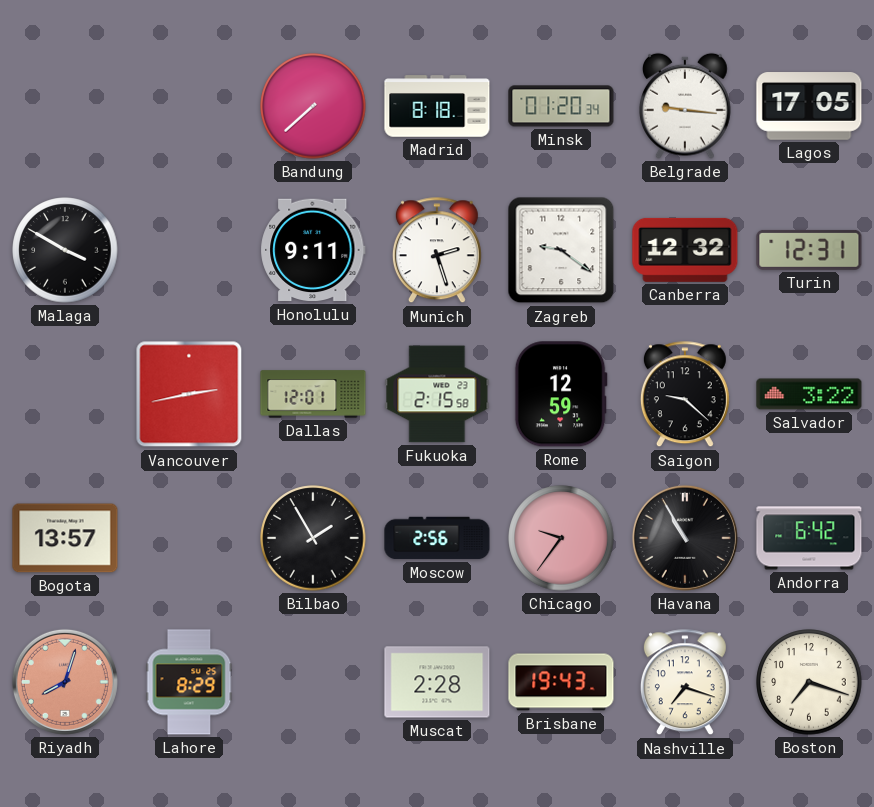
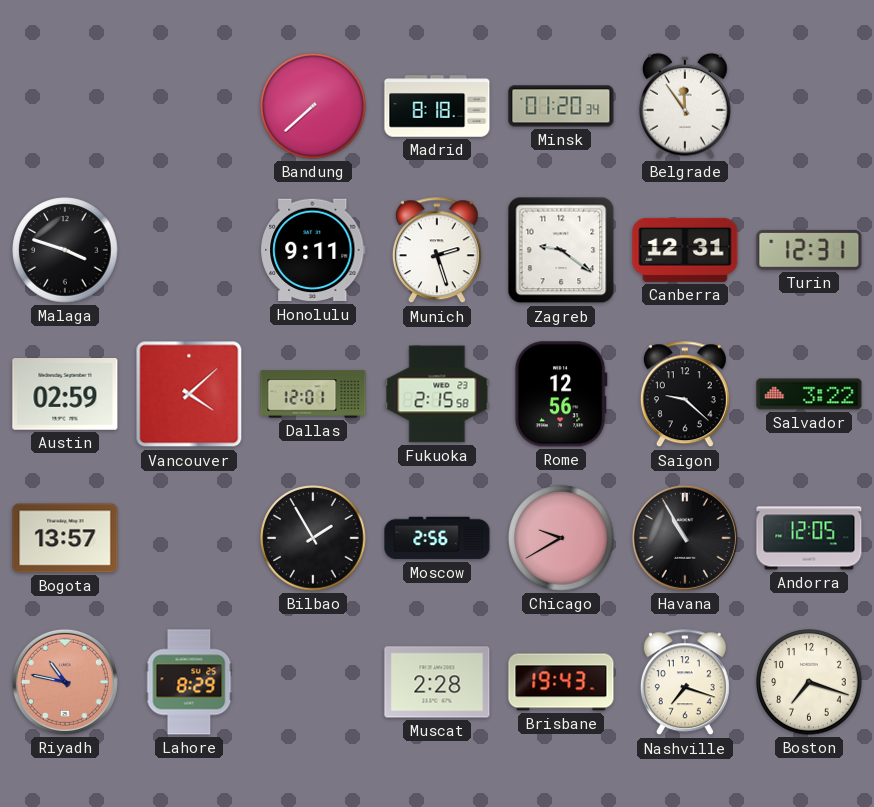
Belgrade: 9:16 -> 11:54 (686, 106)
Lagos: 17:05 -> none (809, 106)
Malaga: 3:50 -> 3:48 (65, 250)
Canberra: 12:32 -> 12:31 (685, 250)
Austin: none -> 02:59 (65, 395)
Vancouver: 2:43 -> 4:08 (189, 394)
Rome: 12:59 -> 12:56 (561, 394)
Chicago: 9:36 -> 9:40 (561, 538)
Andorra: 6:42 -> 12:05 (809, 538)
Riyadh: 8:03 -> 10:47 (65, 682)
